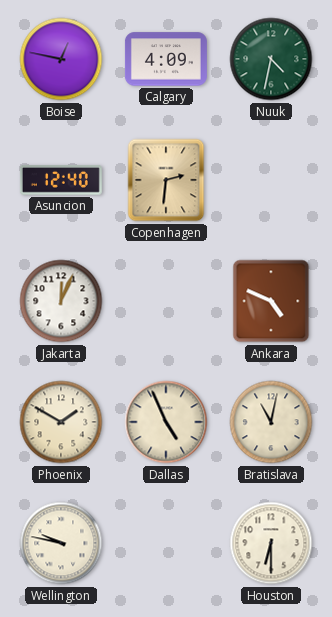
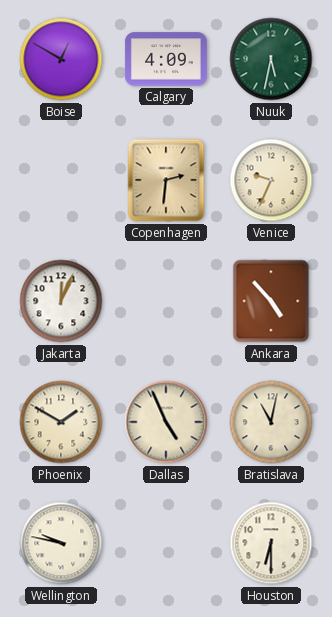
Boise: 12:47 -> 12:50 (61, 59)
Nuuk: 4:32 -> 5:32 (271, 59)
Asuncion: 12:40 -> none (61, 181)
Venice: none -> 9:34 (271, 180)
Ankara: 4:49 -> 4:53 (271, 301)
